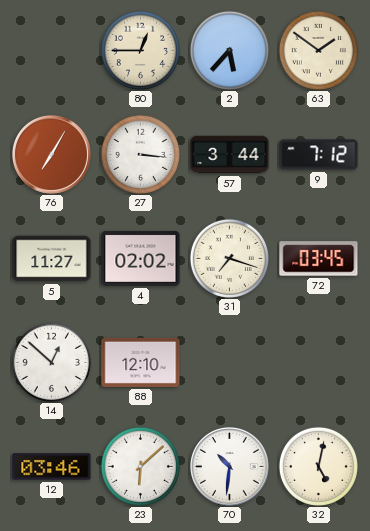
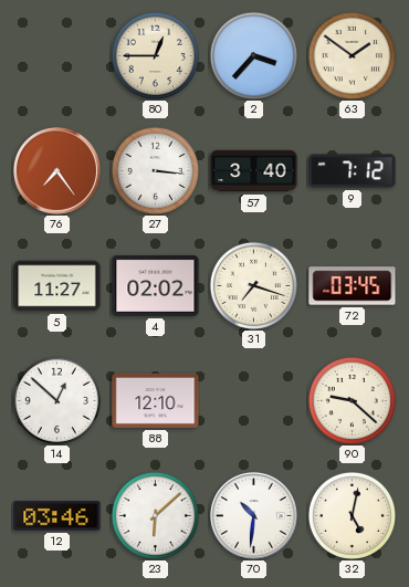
2: 5:37 -> 3:37 (253, 55)
76: 7:05 -> 7:24 (56, 170)
57: 3:44 -> 3:40 (254, 171)
90: none -> 9:22 (352, 400)
